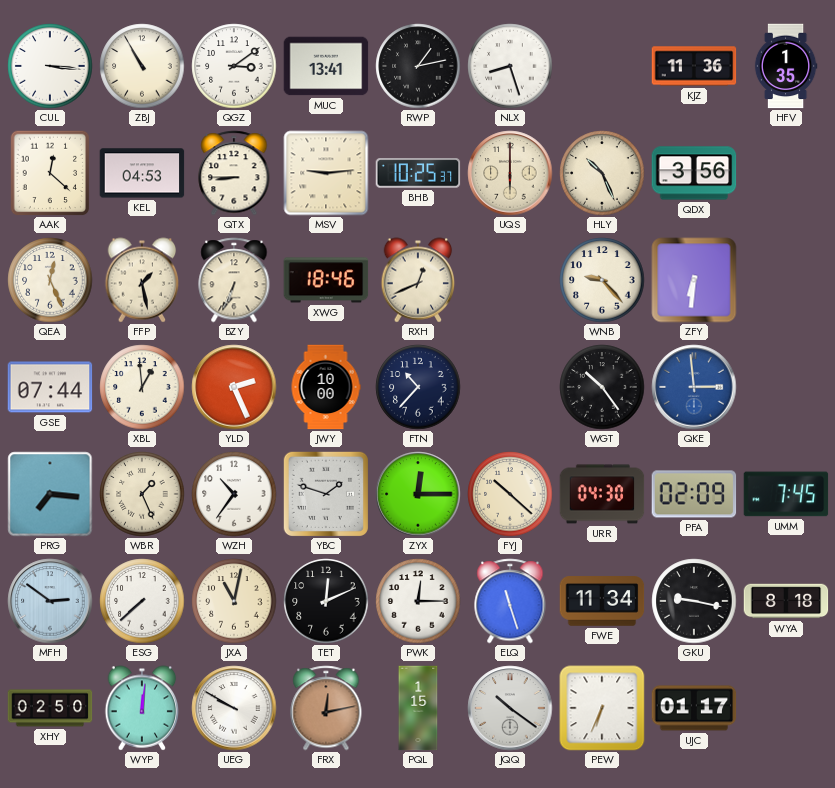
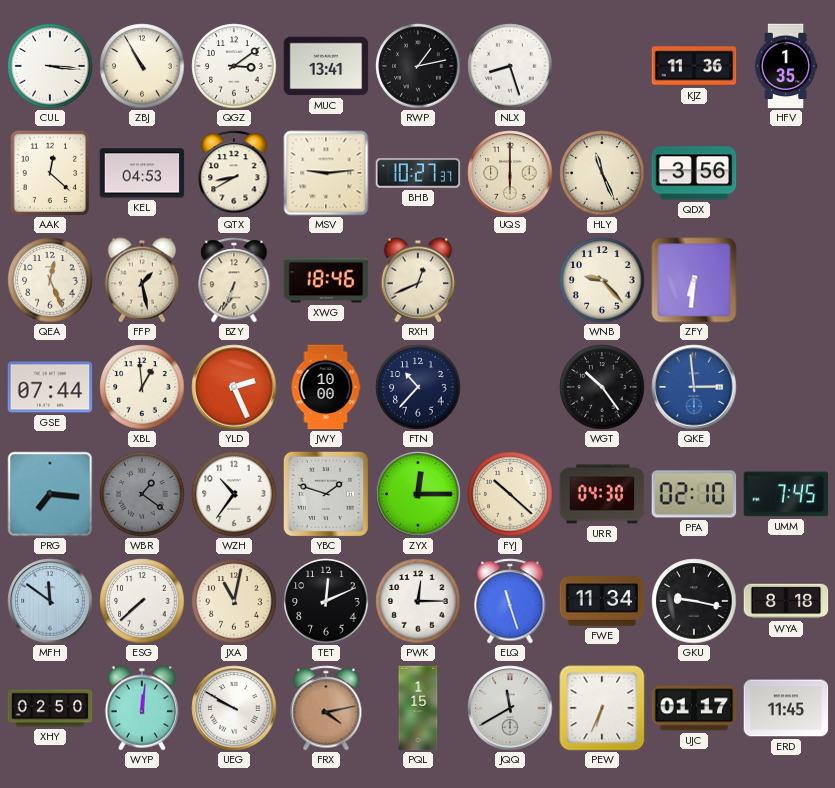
QTX: 8:45 -> 8:40 (234, 173)
BHB: 10:25 -> 10:27 (418, 173)
HLY: 10:26 -> 11:26 (602, 173)
WBR: 1:26 -> 1:21 (142, 494)
WBR dial: cream -> grey (142, 494)
PFA: 02:09 -> 02:10 (694, 494)
MFH: 2:51 -> 11:51 (50, 601)
FRX: 12:13 -> 4:13 (326, 708)
JQQ: 10:21 -> 11:40 (510, 708)
ERD: none -> 11:45 (786, 708)
